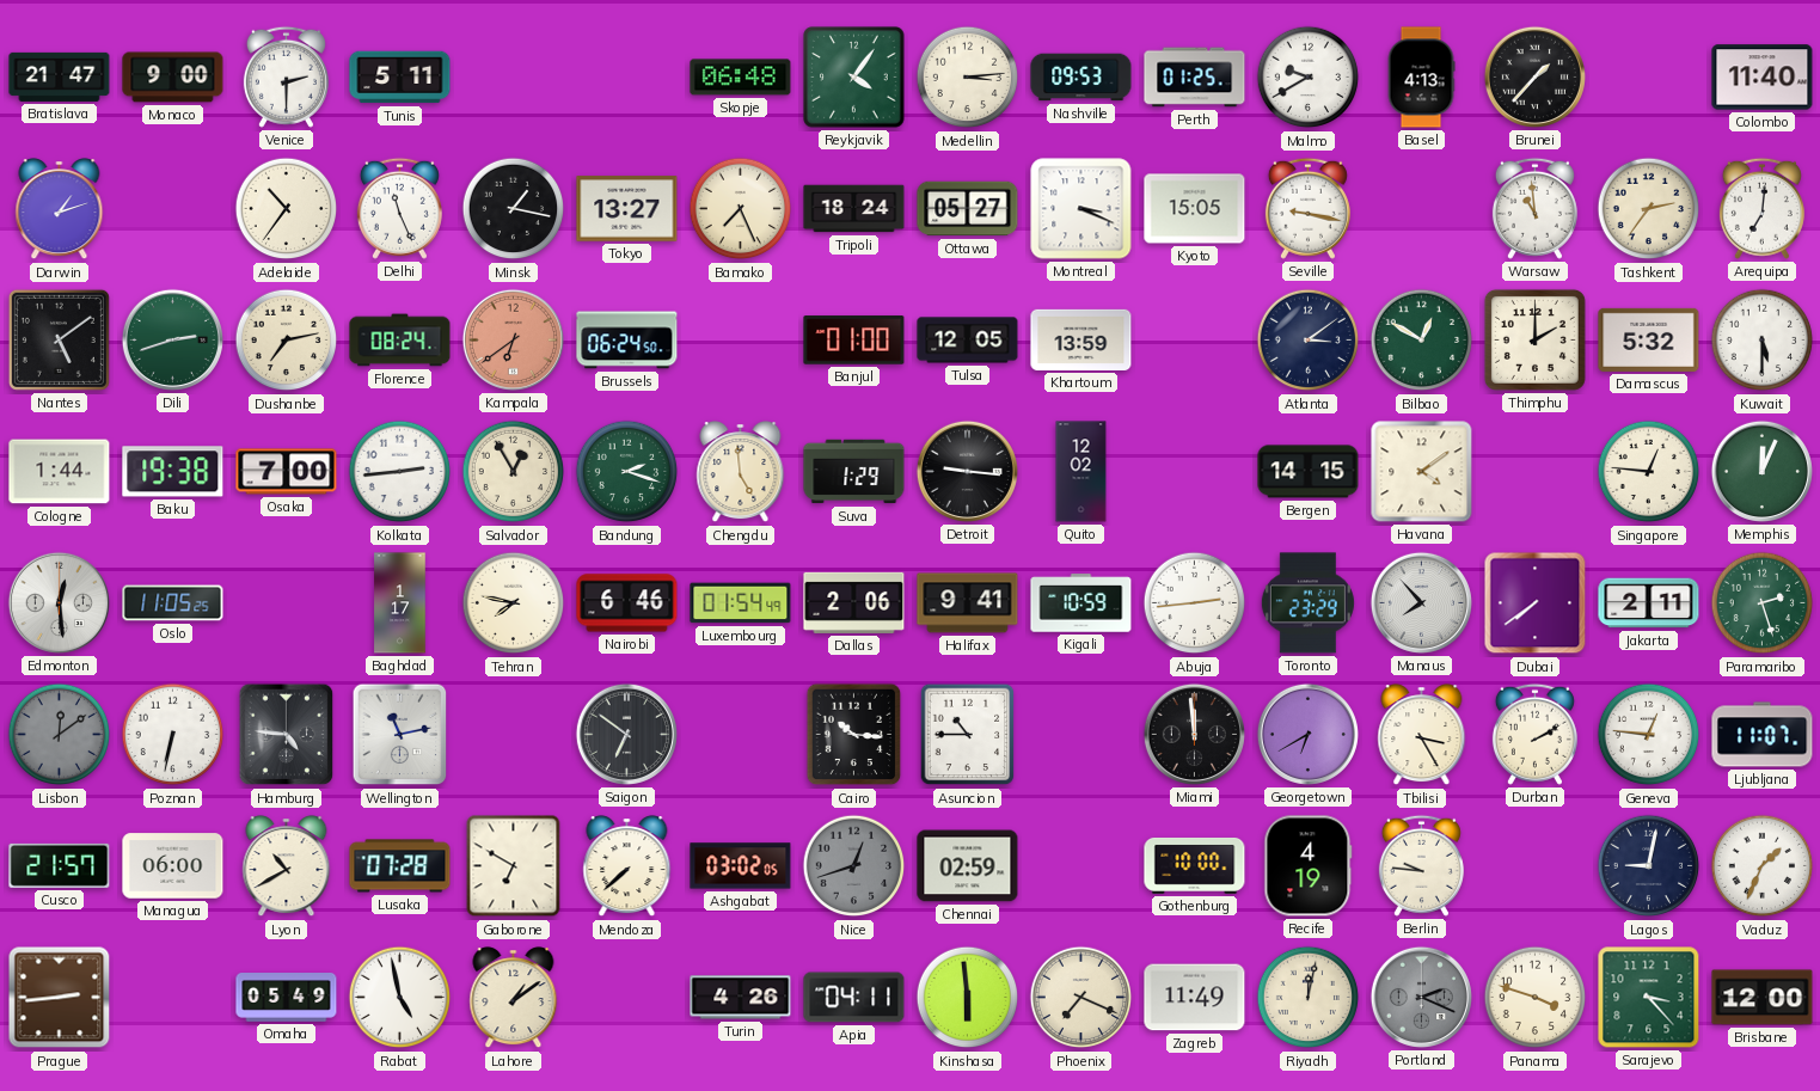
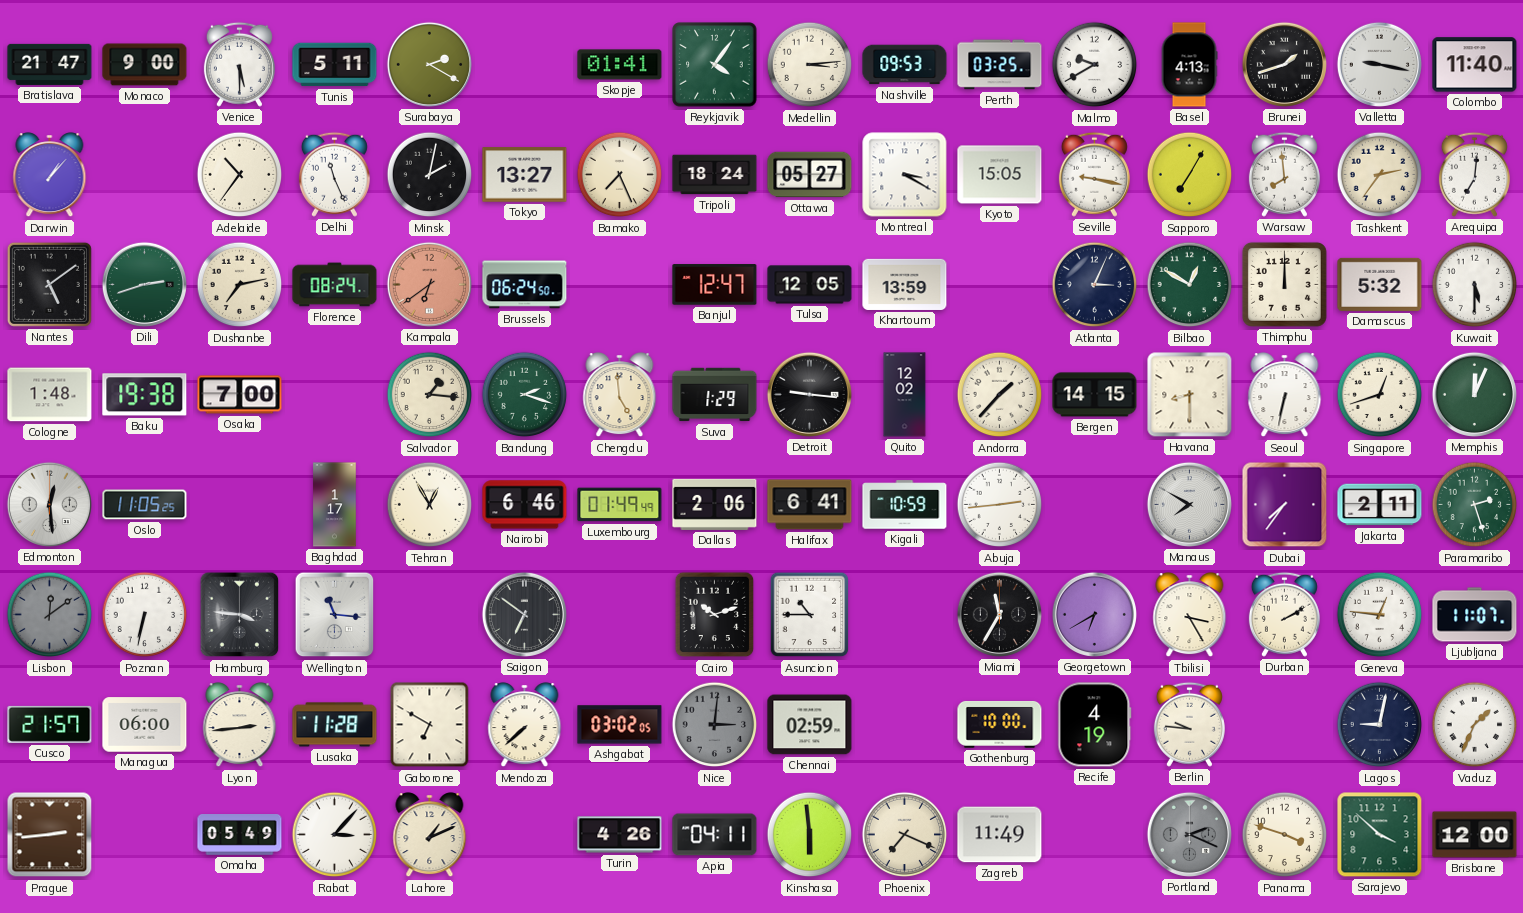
Venice: 2:30 -> 5:30 (239, 64)
Surabaya: none -> 2:20 (429, 64)
Skopje: 06:48 -> 01:41 (620, 65)
Perth: 01:25 -> 03:25 (1000, 65)
Brunei: 1:37 -> 1:42 (1284, 64)
Valletta: none -> 9:17 (1379, 64)
Darwin: 1:12 -> 1:07 (50, 175)
Minsk: 1:17 -> 2:02 (430, 175)
Montreal: 3:19 -> 3:20 (905, 175)
Sapporo: none -> 7:05 (1190, 175)
Warsaw: 10:59 -> 7:59 (1284, 174)
Banjul: 01:00 -> 12:47 (715, 285)
Atlanta: 3:09 -> 3:04 (1095, 285)
Thimphu: 2:00 -> 12:00 (1284, 284)
Cologne: 1:44 -> 1:48 (50, 395)
Kolkata: 2:44 -> none (400, 472)
Salvador: 12:55 -> 1:16 (430, 395)
Andorra: none -> 1:37 (1000, 395)
Havana: 4:09 -> 8:30 (1190, 395)
Seoul: none -> 6:32 (1285, 395)
Singapore: 12:46 -> 12:42 (1380, 395)
Tehran: 7:47 -> 12:55 (430, 505)
Luxembourg: 01:54 -> 01:49 (620, 505)
Halifax: 9:41 -> 6:41 (810, 505)
Toronto: 23:29 -> none (1307, 603)
Manaus: 7:53 -> 7:50 (1189, 504)
Dubai: 7:39 -> 7:36 (1285, 505)
Hamburg: 4:46 -> 3:46 (240, 615)
Wellington: 11:13 -> 11:16 (335, 615)
Cairo: 10:16 -> 10:12 (715, 615)
Miami: 11:59 -> 11:35 (999, 614)
Lyon: 10:40 -> 2:44 (240, 725)
Lusaka: 07:28 -> 11:28 (335, 725)
Nice: 12:42 -> 3:01 (715, 725)
Rabat: 4:58 -> 3:07 (335, 835)
Lahore: 1:09 -> 1:11 (430, 835)
Riyadh: 12:02 -> none (1309, 998)
Sarajevo: 3:23 -> 3:52 (1380, 835)
